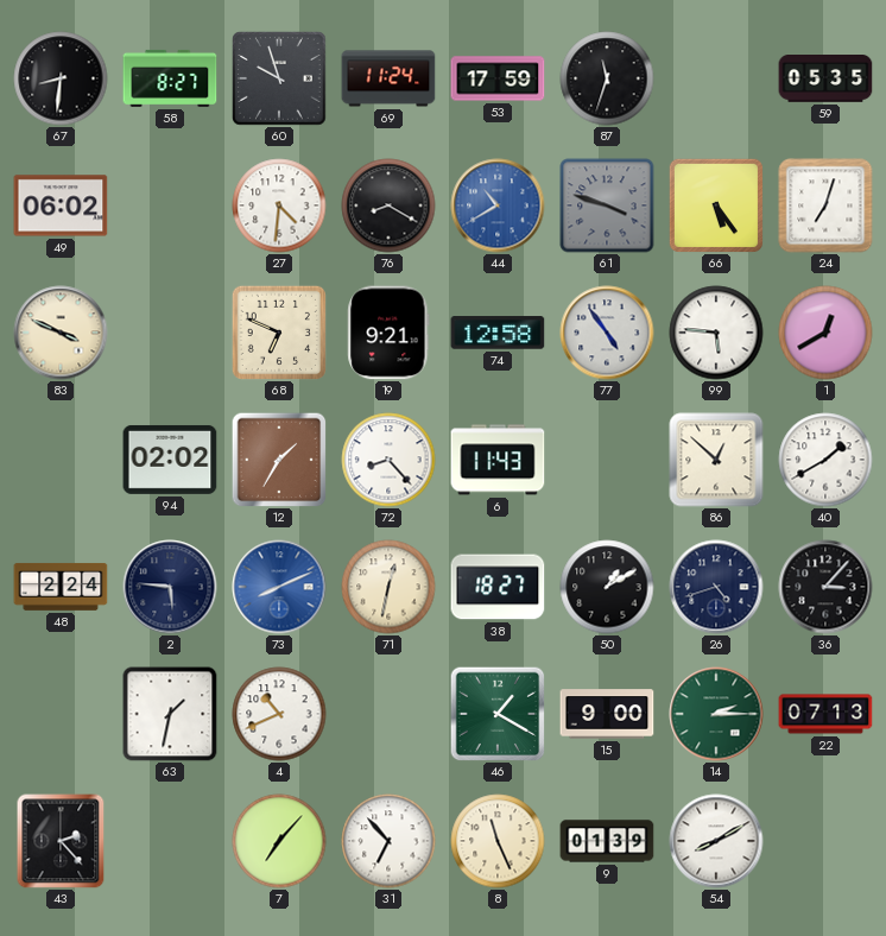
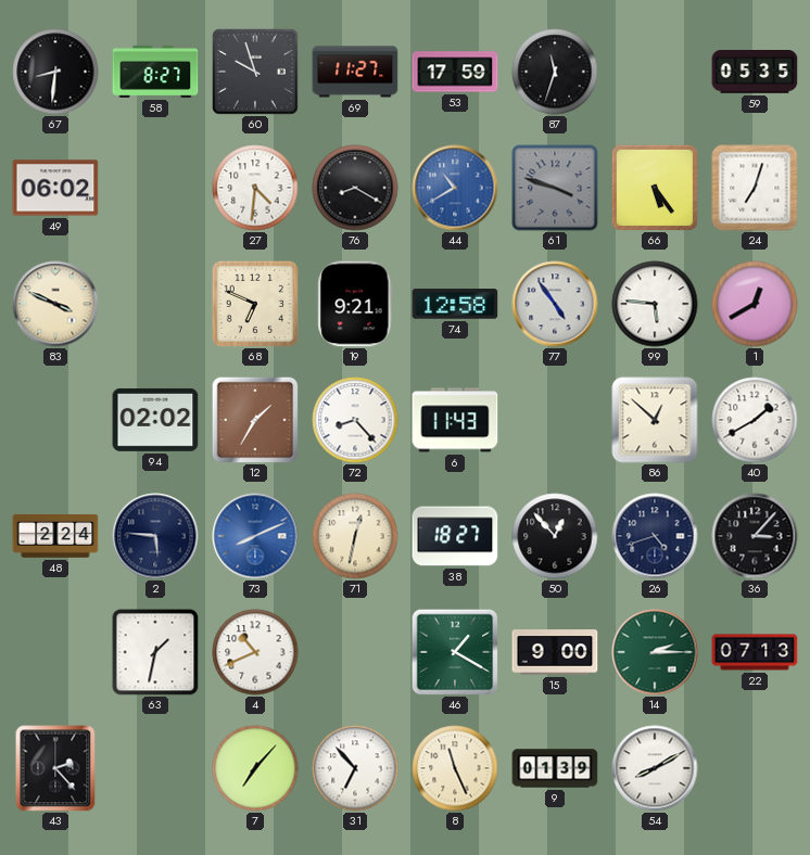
69: 11:24 -> 11:27 (355, 72)
50: 1:10 -> 12:53 (555, 536)
